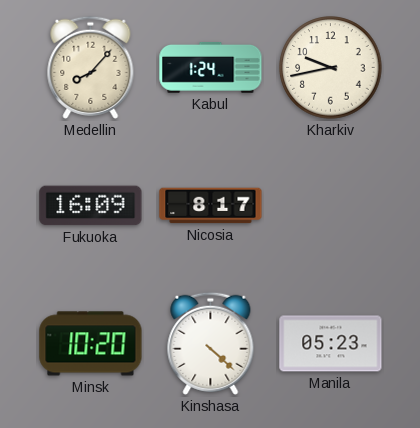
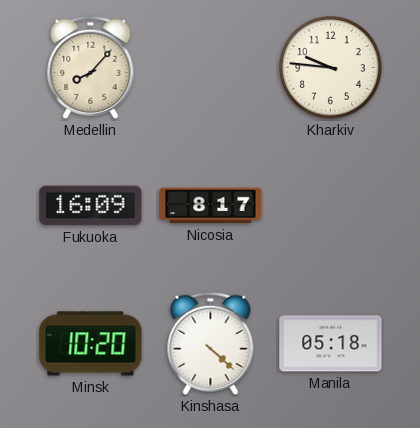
Kabul: 1:24 -> none (211, 68)
Kharkiv: 9:43 -> 9:46 (331, 68)
Manila: 05:23 -> 05:18 (331, 344)
